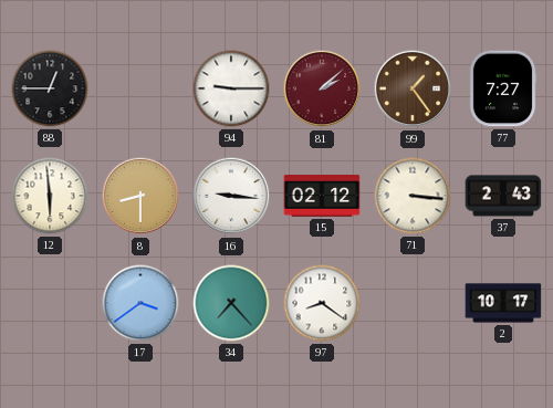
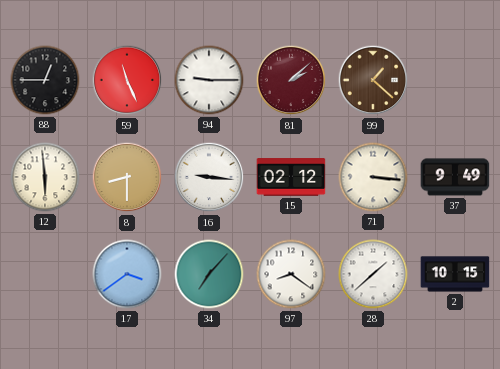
59: none -> 11:26 (127, 80)
99: 1:24 -> 1:22 (373, 80)
77: 7:27 -> none (503, 88)
37: 2:43 -> 9:49 (455, 177)
34: 7:23 -> 7:07 (209, 274)
28: none -> 1:38 (373, 274)
2: 10:17 -> 10:15 (455, 274)
